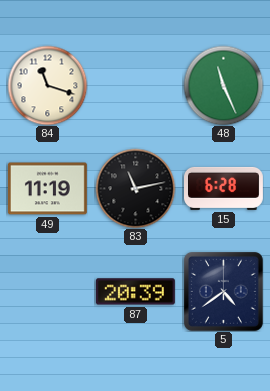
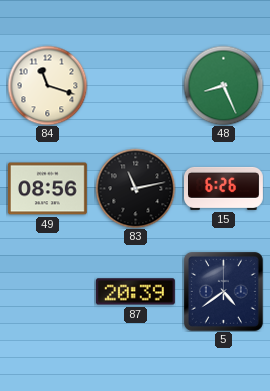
48: 11:26 -> 8:26 (223, 85)
49: 11:19 -> 08:56 (47, 189)
15: 6:28 -> 6:26 (224, 188)
